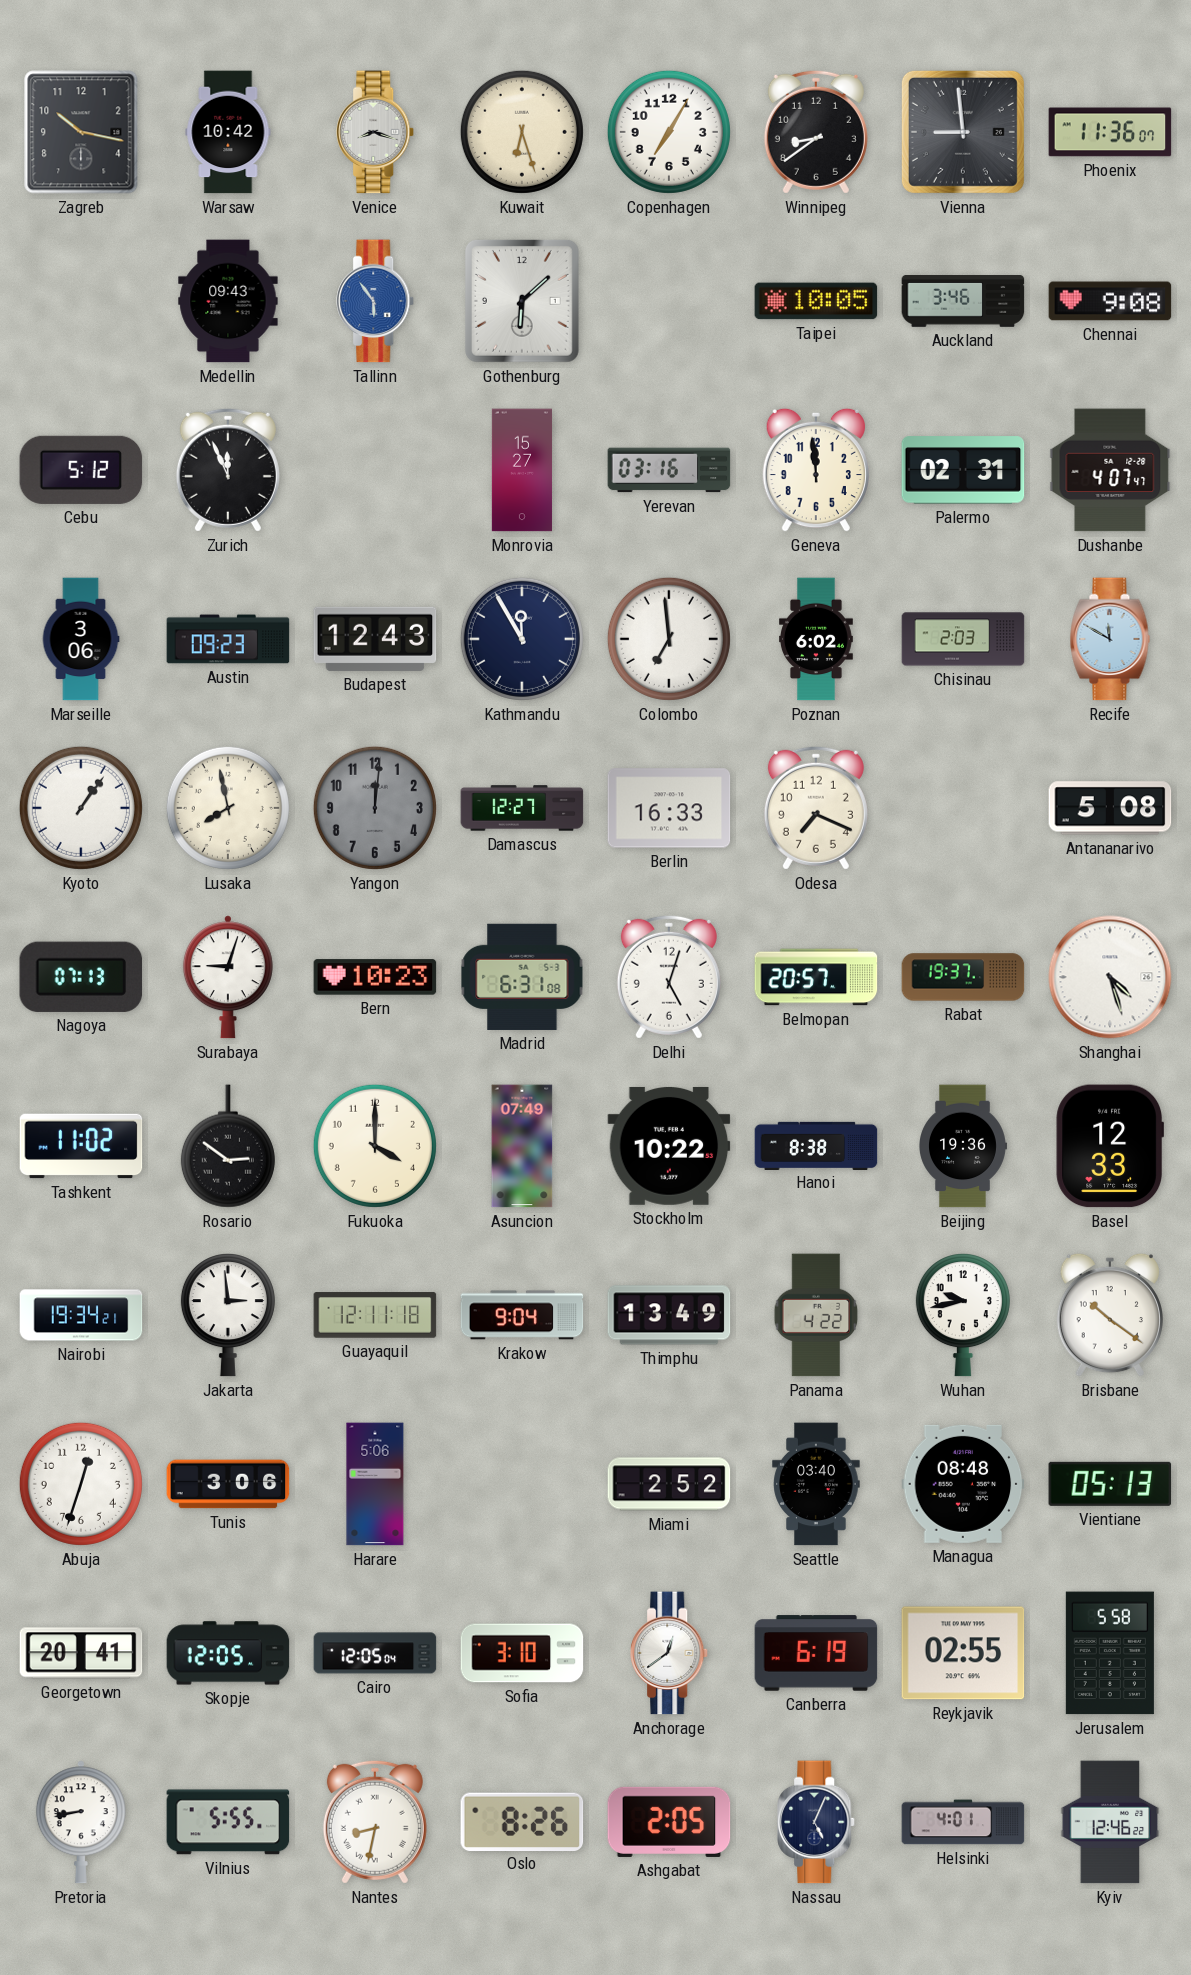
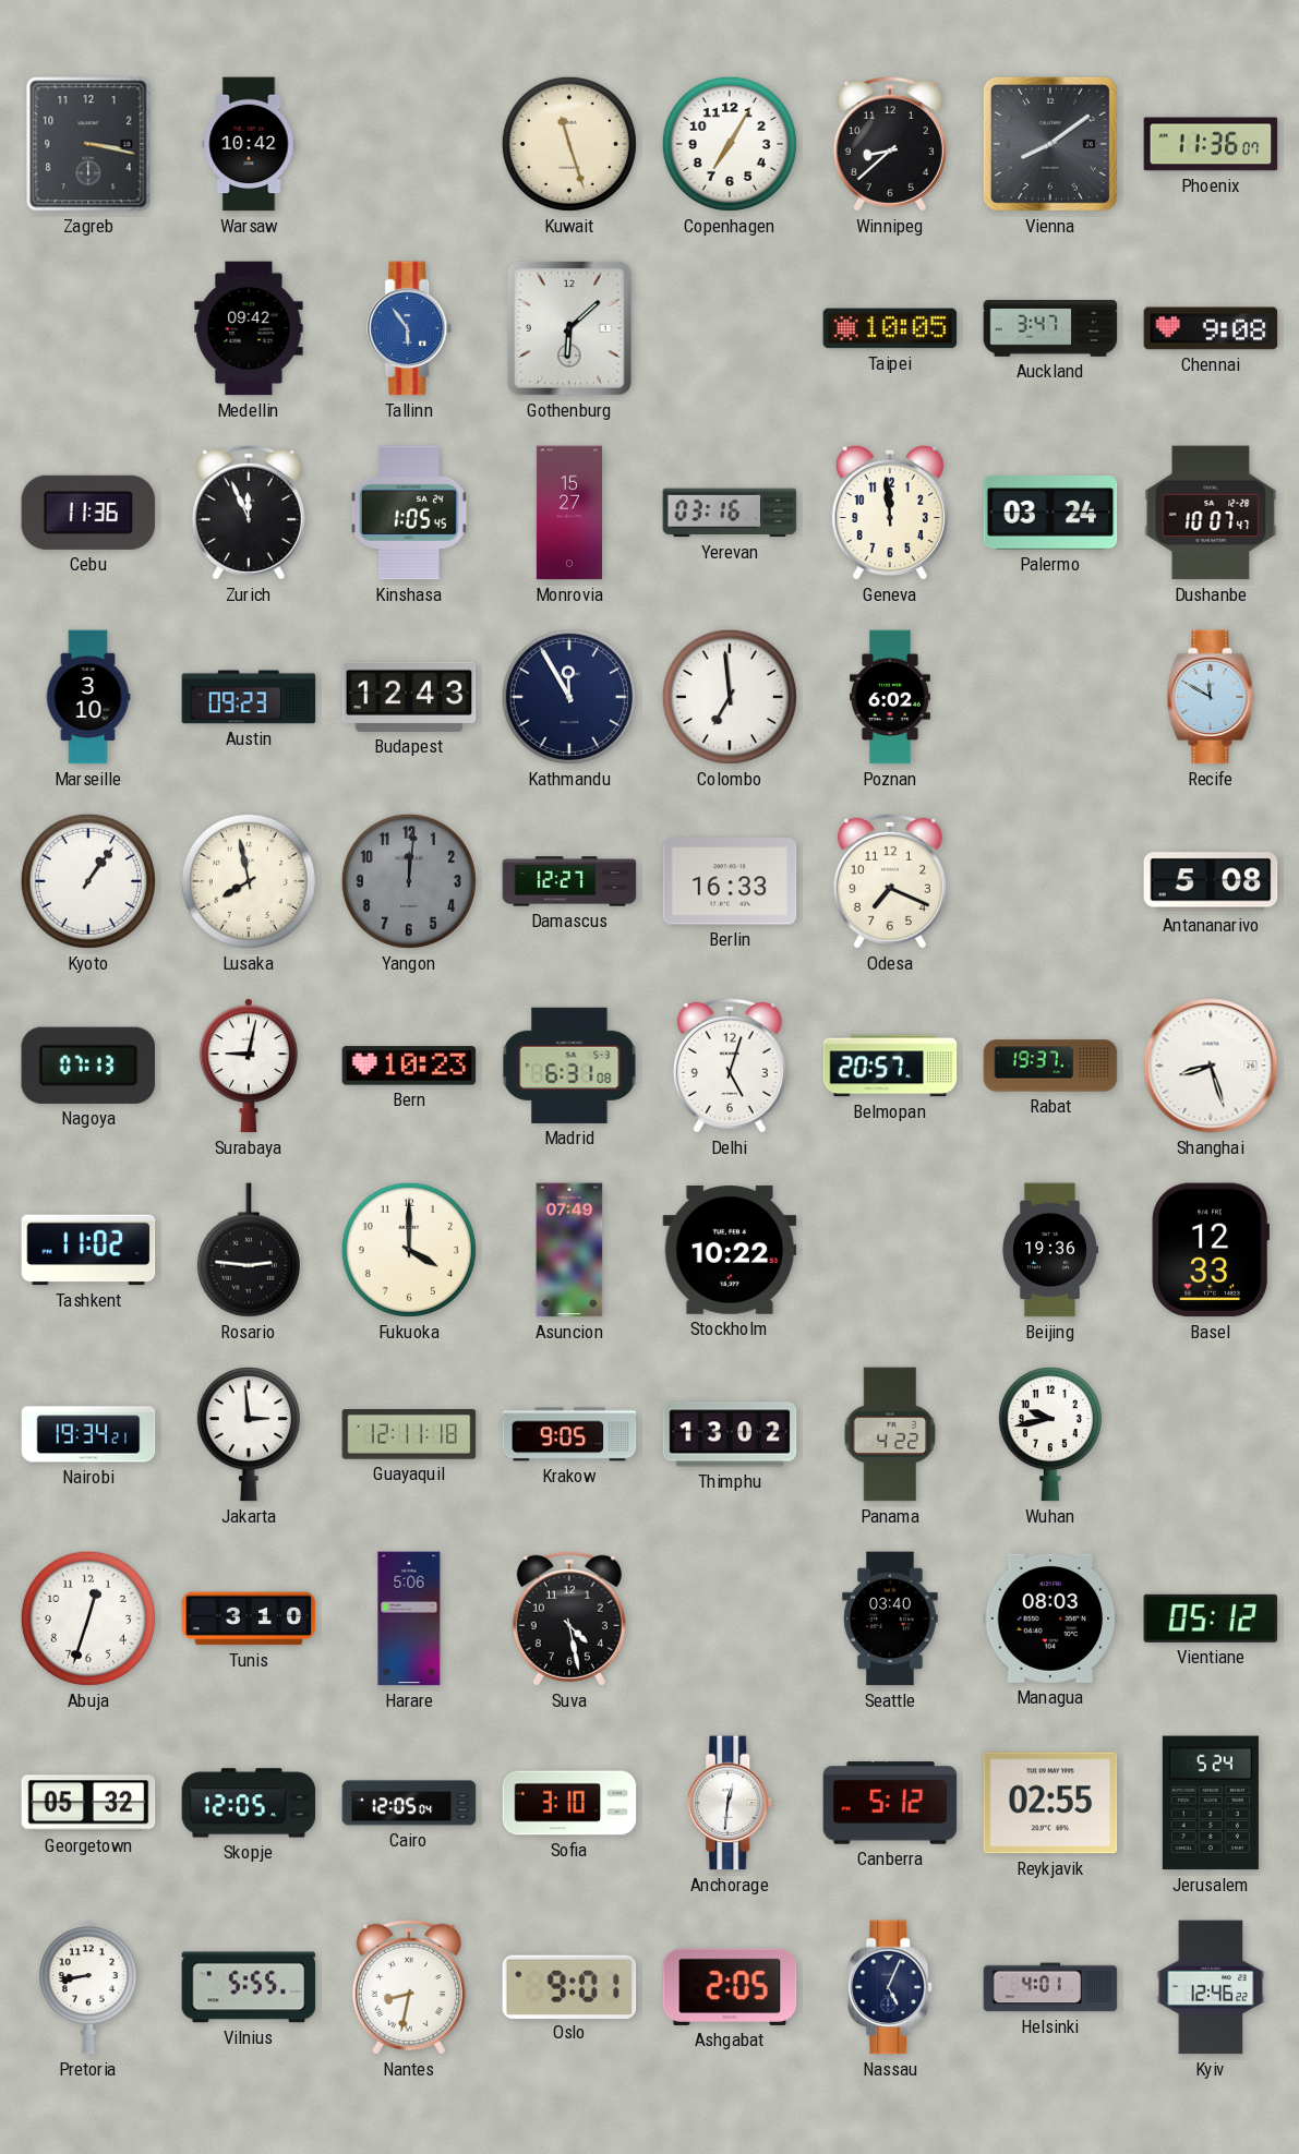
Zagreb: 10:17 -> 3:17 (88, 144)
Venice: 8:18 -> none (376, 132)
Kuwait: 6:27 -> 11:27 (569, 144)
Winnipeg: 8:39 -> 8:38 (890, 144)
Vienna: 8:59 -> 8:09 (1050, 144)
Medellin: 09:43 -> 09:42 (249, 328)
Auckland: 3:46 -> 3:47 (1050, 329)
Cebu: 5:12 -> 11:36 (88, 513)
Kinshasa: none -> 1:05 (409, 513)
Palermo: 02:31 -> 03:24 (1050, 513)
Dushanbe: 4:07 -> 10:07 (1211, 513)
Marseille: 3:06 -> 3:10 (88, 697)
Chisinau: 2:03 -> none (963, 639)
Surabaya: 9:03 -> 9:02 (249, 1066)
Shanghai: 4:27 -> 8:27 (1211, 1066)
Rosario: 2:51 -> 2:46 (249, 1250)
Hanoi: 8:38 -> none (816, 1145)
Krakow: 9:04 -> 9:05 (569, 1434)
Thimphu: 13:49 -> 13:02 (730, 1434)
Brisbane: 10:21 -> none (1110, 1315)
Tunis: 3:06 -> 3:10 (249, 1618)
Suva: none -> 4:28 (569, 1618)
Miami: 2:52 -> none (669, 1484)
Managua: 08:48 -> 08:03 (1050, 1618)
Vientiane: 05:13 -> 05:12 (1211, 1618)
Georgetown: 20:41 -> 05:32 (88, 1803)
Anchorage: 12:39 -> 12:31 (731, 1803)
Canberra: 6:19 -> 5:12 (890, 1803)
Jerusalem: 5:58 -> 5:24 (1211, 1803)
Oslo: 8:26 -> 9:01 (569, 1986)
